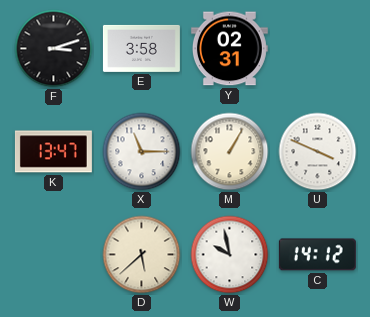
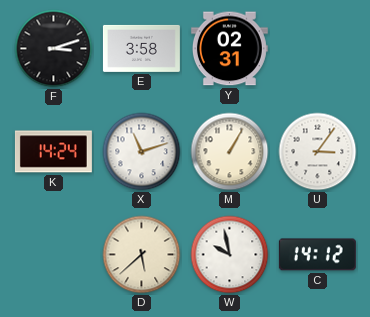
K: 13:47 -> 14:24 (53, 152)
X: 11:15 -> 11:12 (142, 152)
U: 3:49 -> 3:06 (318, 152)
